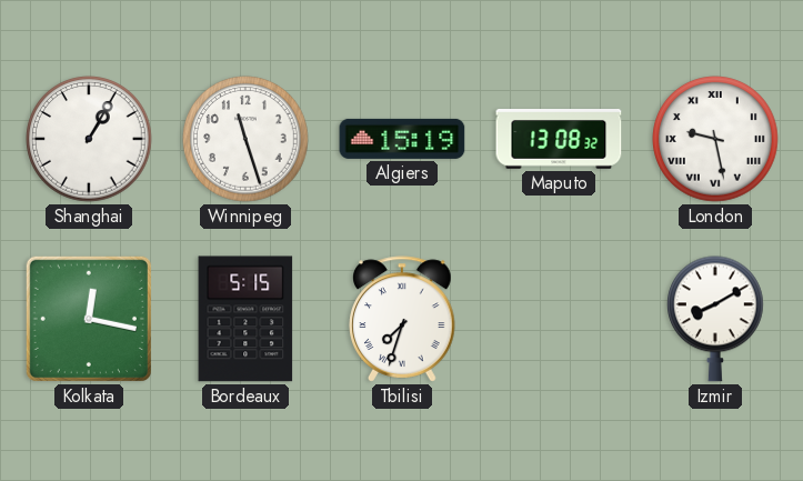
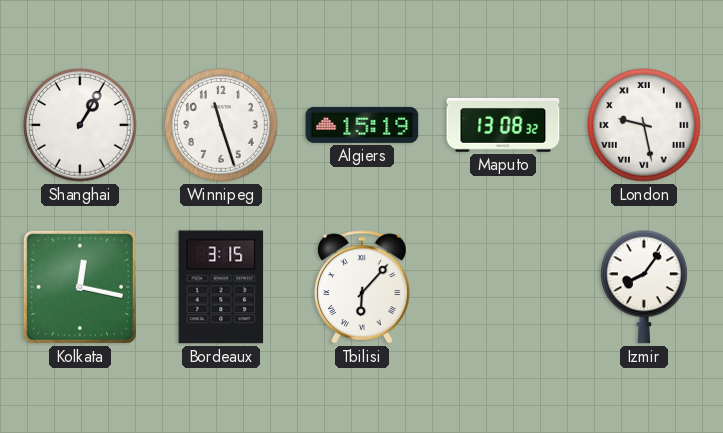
Bordeaux: 5:15 -> 3:15 (221, 287)
Tbilisi: 7:33 -> 6:07 (362, 287)
Izmir: 8:10 -> 8:06 (645, 287)
